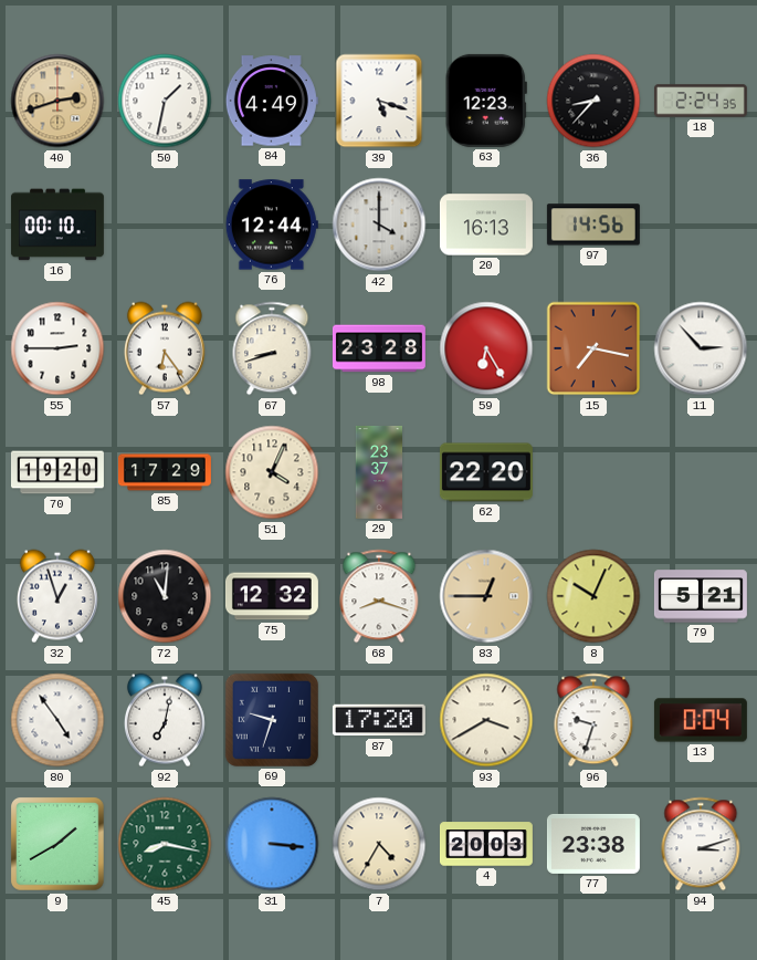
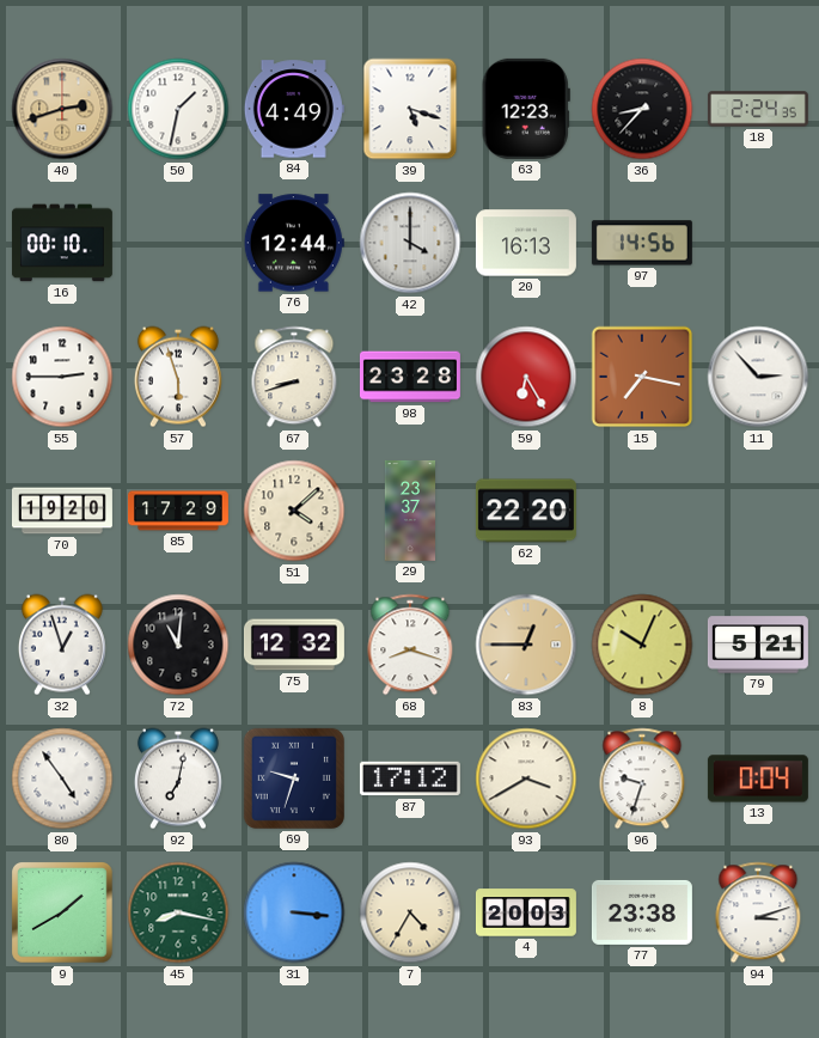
57: 6:24 -> 5:57 (178, 377)
51: 4:04 -> 4:08 (294, 511)
87: 17:20 -> 17:12 (410, 778)
